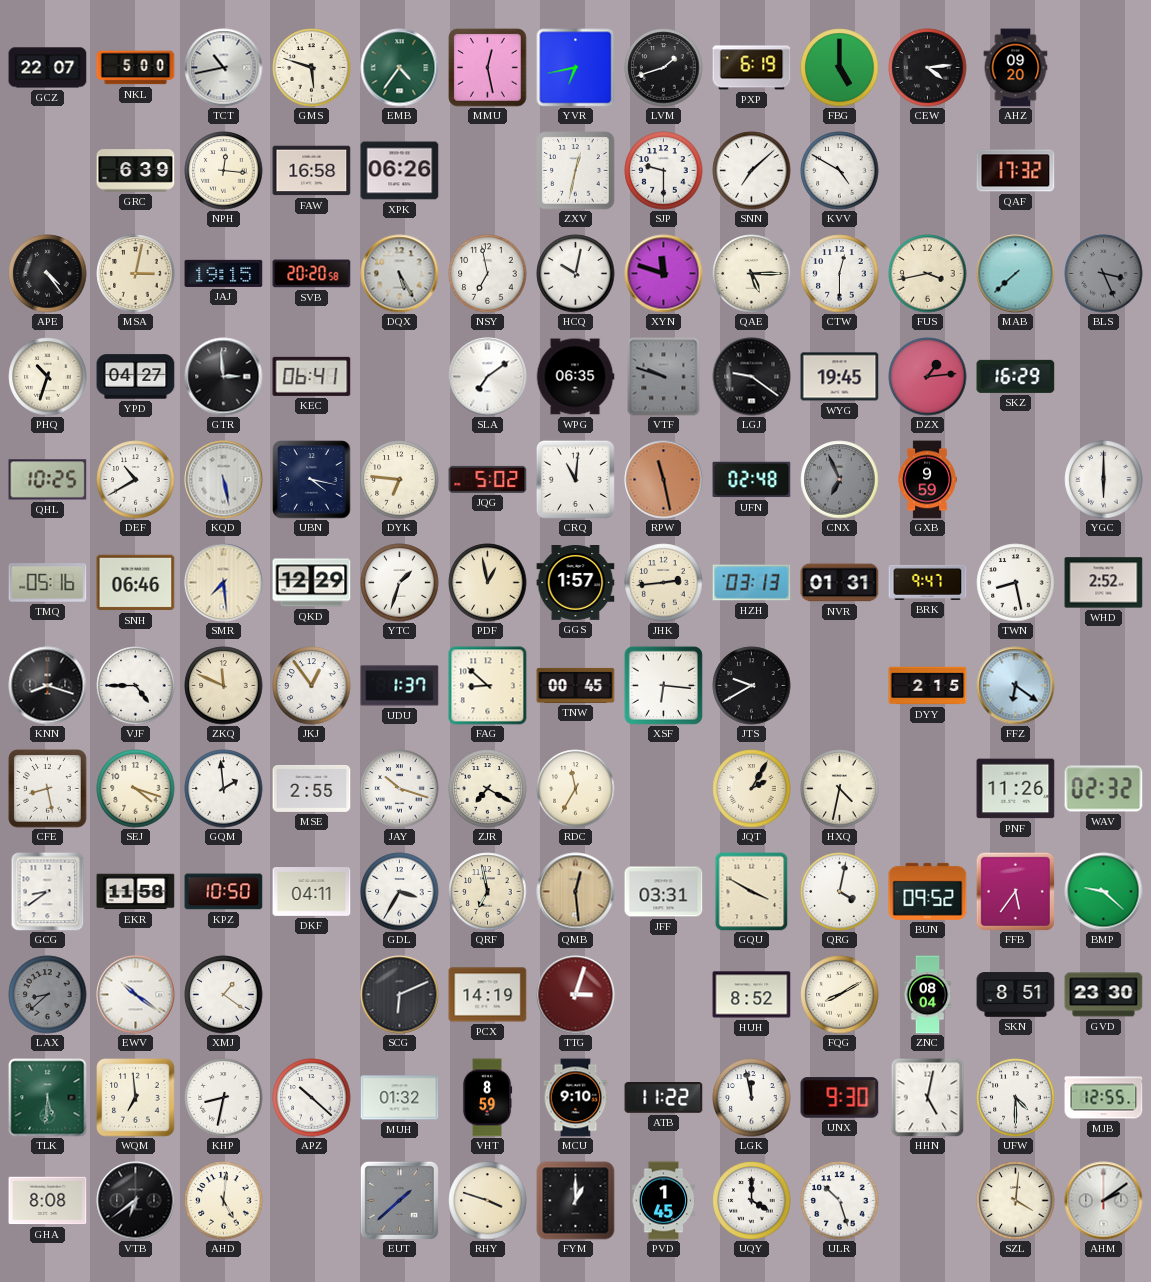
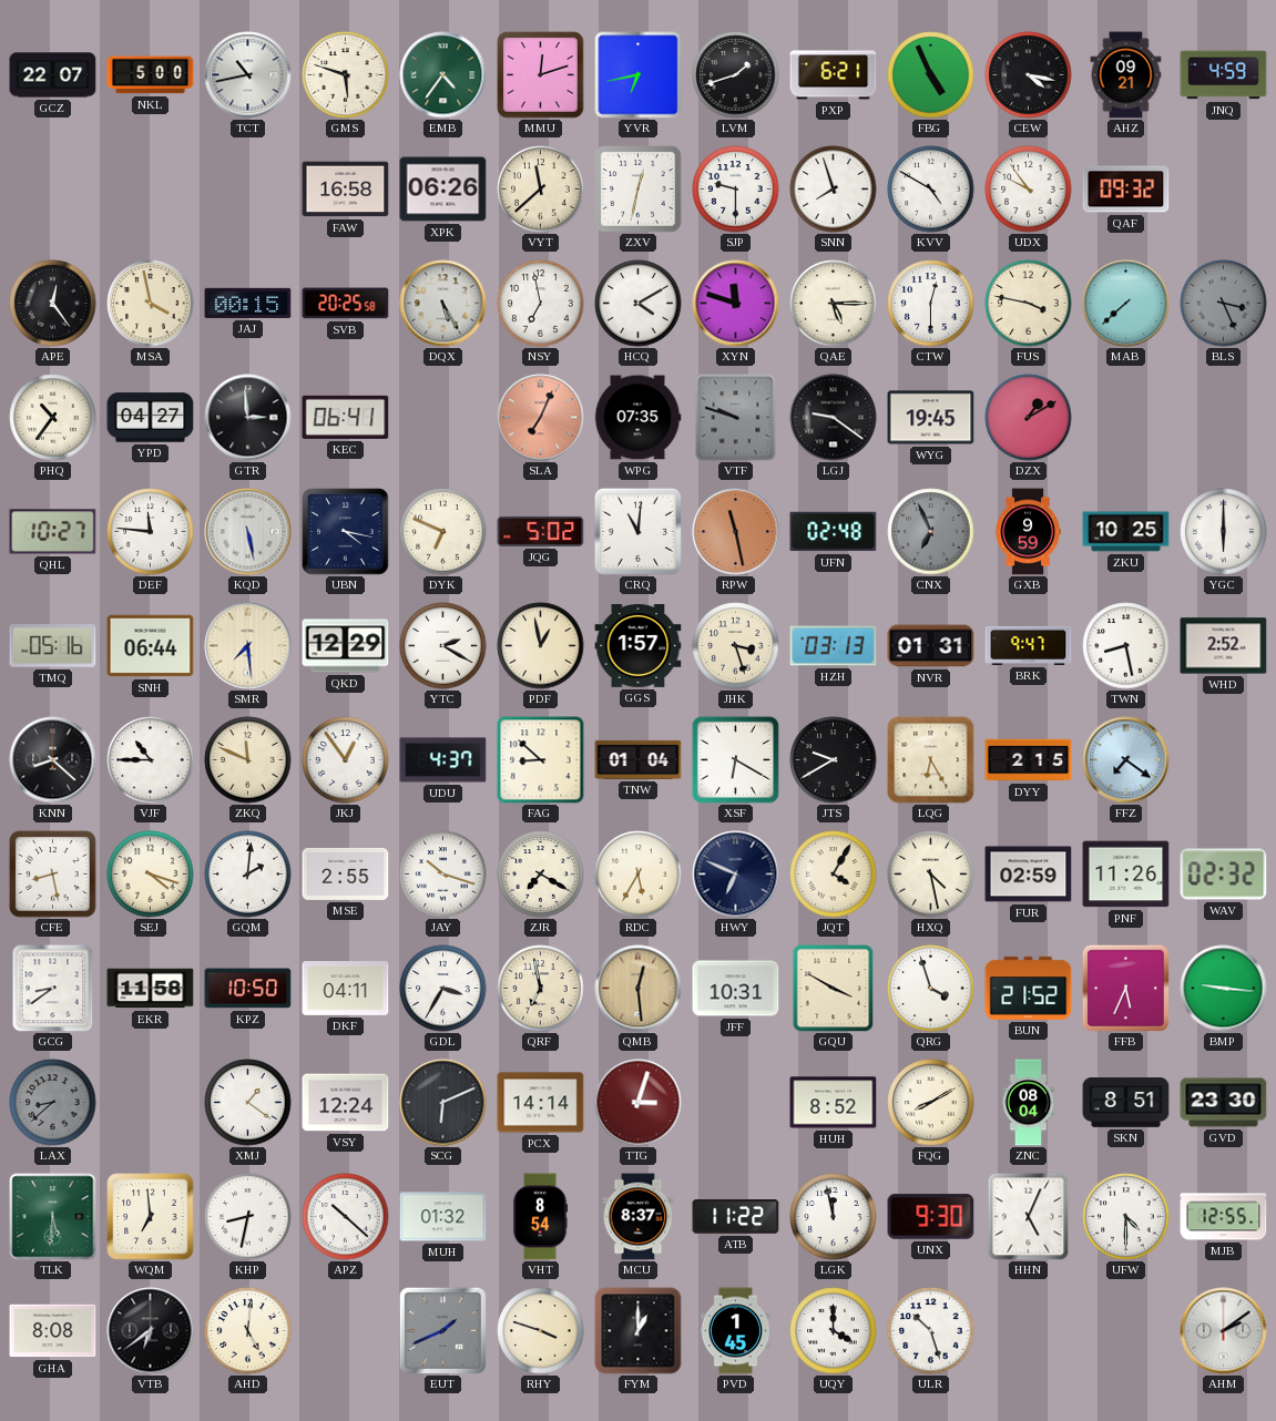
MMU: 12:28 -> 12:12 (541, 75)
PXP: 6:19 -> 6:21 (834, 75)
FBG: 5:00 -> 4:56 (931, 75)
CEW: 4:14 -> 4:17 (1029, 75)
AHZ: 09:20 -> 09:21 (1126, 75)
JNQ: none -> 4:59 (1224, 75)
GRC: 6:39 -> none (136, 171)
NPH: 12:16 -> none (224, 171)
VYT: none -> 11:38 (541, 190)
SNN: 7:08 -> 7:57 (834, 190)
UDX: none -> 9:54 (1029, 190)
QAF: 17:32 -> 09:32 (1126, 190)
APE: 4:24 -> 12:24 (53, 304)
MSA: 3:02 -> 3:58 (151, 304)
JAJ: 19:15 -> 00:15 (248, 303)
SVB: 20:20 -> 20:25 (346, 304)
HCQ: 10:02 -> 4:10 (639, 304)
FUS: 3:43 -> 3:47 (1029, 304)
PHQ: 10:33 -> 10:36 (53, 418)
SLA: 7:09 -> 7:04 (541, 418)
SLA dial: white -> salmon (541, 418)
WPG: 06:35 -> 07:35 (637, 418)
DZX: 1:14 -> 1:10 (1029, 418)
SKZ: 16:29 -> none (1016, 376)
QHL: 10:25 -> 10:27 (53, 532)
DEF: 10:40 -> 11:46 (151, 532)
DYK: 6:46 -> 6:49 (443, 532)
ZKU: none -> 10:25 (1126, 532)
SNH: 06:46 -> 06:44 (151, 646)
YTC: 1:33 -> 2:20 (443, 646)
JHK: 2:44 -> 3:27 (736, 646)
KNN: 8:18 -> 8:22 (53, 760)
VJF: 4:45 -> 10:45 (151, 760)
UDU: 1:37 -> 4:37 (443, 760)
TNW: 00:45 -> 01:04 (639, 759)
XSF: 6:16 -> 6:20 (735, 759)
LQG: none -> 6:25 (931, 760)
FFZ: 6:21 -> 7:21 (1126, 760)
GQM: 1:59 -> 2:01 (248, 875)
RDC: 11:35 -> 5:35 (639, 875)
HWY: none -> 6:49 (736, 875)
JQT: 2:05 -> 4:05 (834, 875)
HXQ: 4:32 -> 4:28 (931, 875)
FUR: none -> 02:59 (1029, 875)
JFF: 03:31 -> 10:31 (736, 989)
QRG: 4:02 -> 3:57 (931, 989)
BUN: 09:52 -> 21:52 (1029, 988)
FFB: 5:36 -> 5:34 (1125, 988)
BMP: 9:22 -> 9:16 (1224, 989)
EWV: 10:21 -> none (136, 995)
VSY: none -> 12:24 (346, 1103)
PCX: 14:19 -> 14:14 (541, 1103)
VHT: 8:59 -> 8:54 (540, 1217)
MCU: 9:10 -> 8:37 (639, 1217)
HHN: 5:02 -> 5:04 (1029, 1217)
EUT: 1:38 -> 1:41 (442, 1330)
SZL: 4:01 -> none (1016, 1201)
